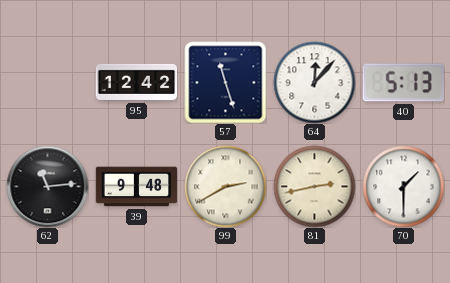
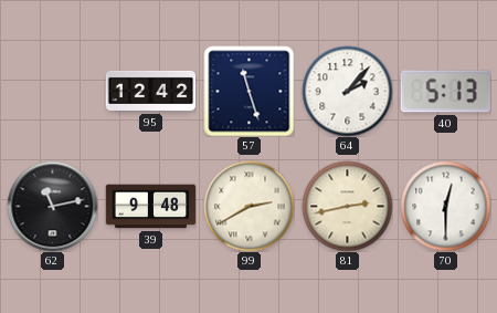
64: 12:07 -> 2:07 (347, 91)
62: 11:14 -> 11:13 (52, 206)
70: 1:30 -> 12:30 (445, 206)
